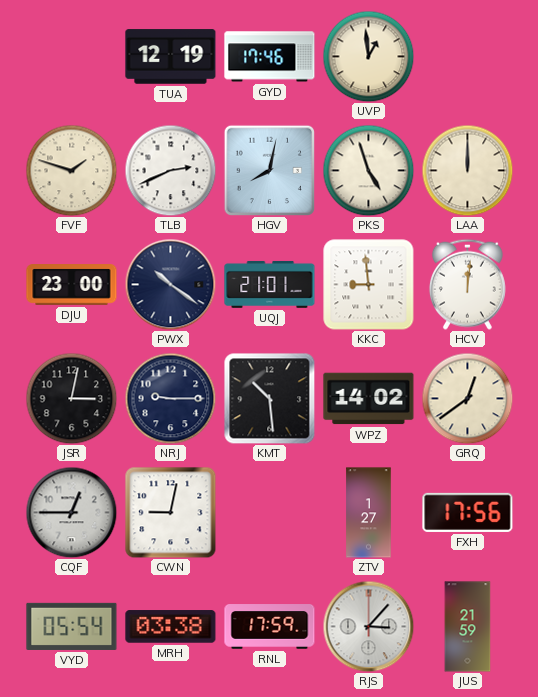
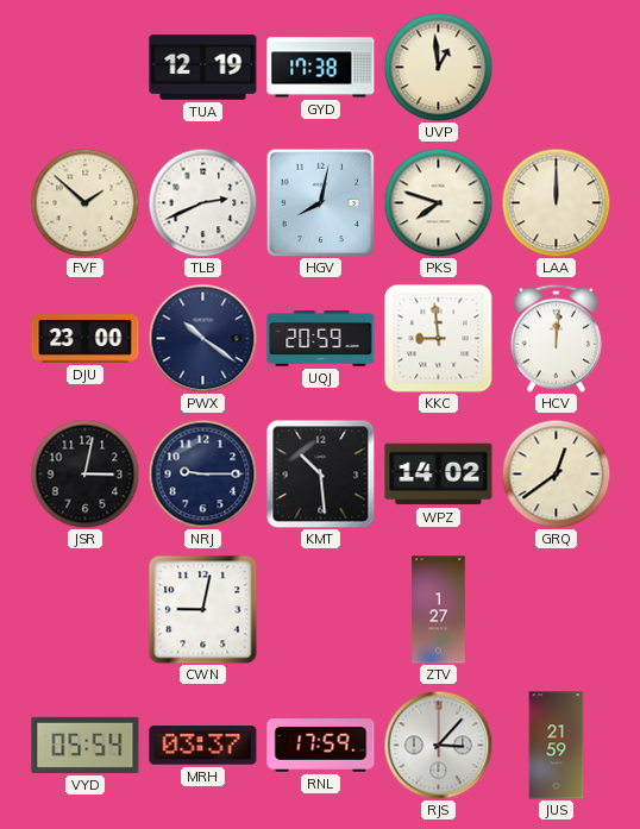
GYD: 17:46 -> 17:38 (321, 68)
FVF: 1:48 -> 1:52 (84, 202)
PKS: 4:57 -> 7:48 (438, 202)
UQJ: 21:01 -> 20:59 (321, 338)
CQF: 12:45 -> none (71, 512)
FXH: 17:56 -> none (468, 512)
MRH: 03:38 -> 03:37 (203, 746)
